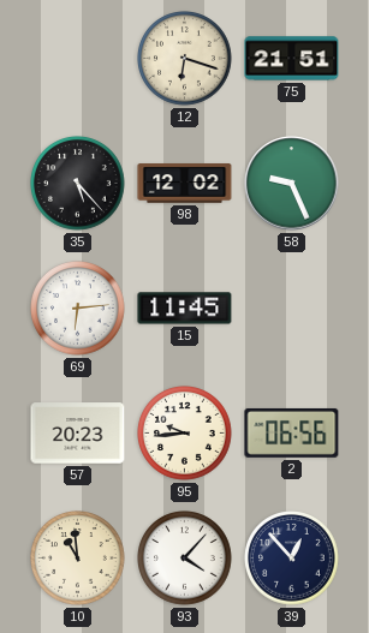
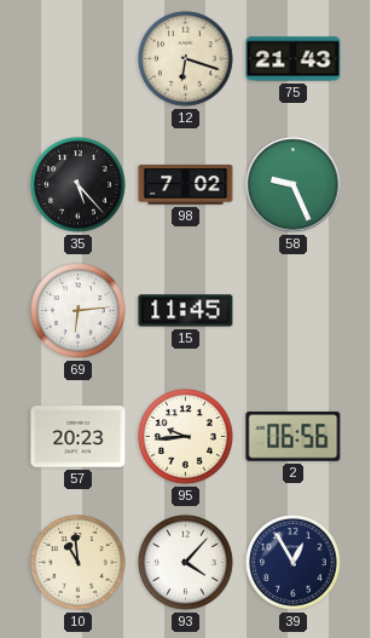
75: 21:51 -> 21:43 (294, 59)
98: 12:02 -> 7:02 (186, 185)
39: 12:53 -> 12:55 (294, 563)
